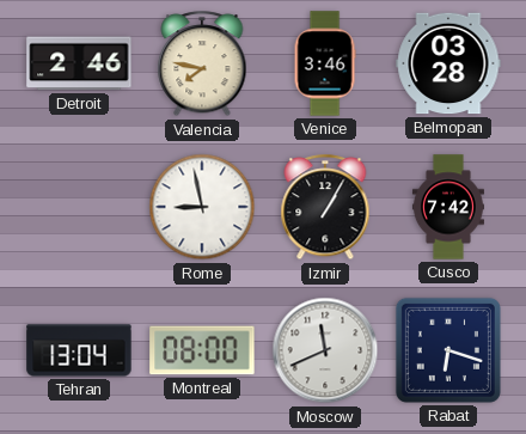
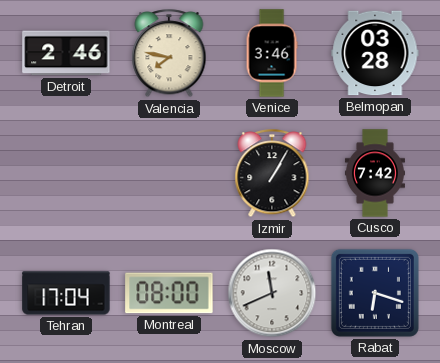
Rome: 8:58 -> none (202, 207)
Tehran: 13:04 -> 17:04 (66, 293)
